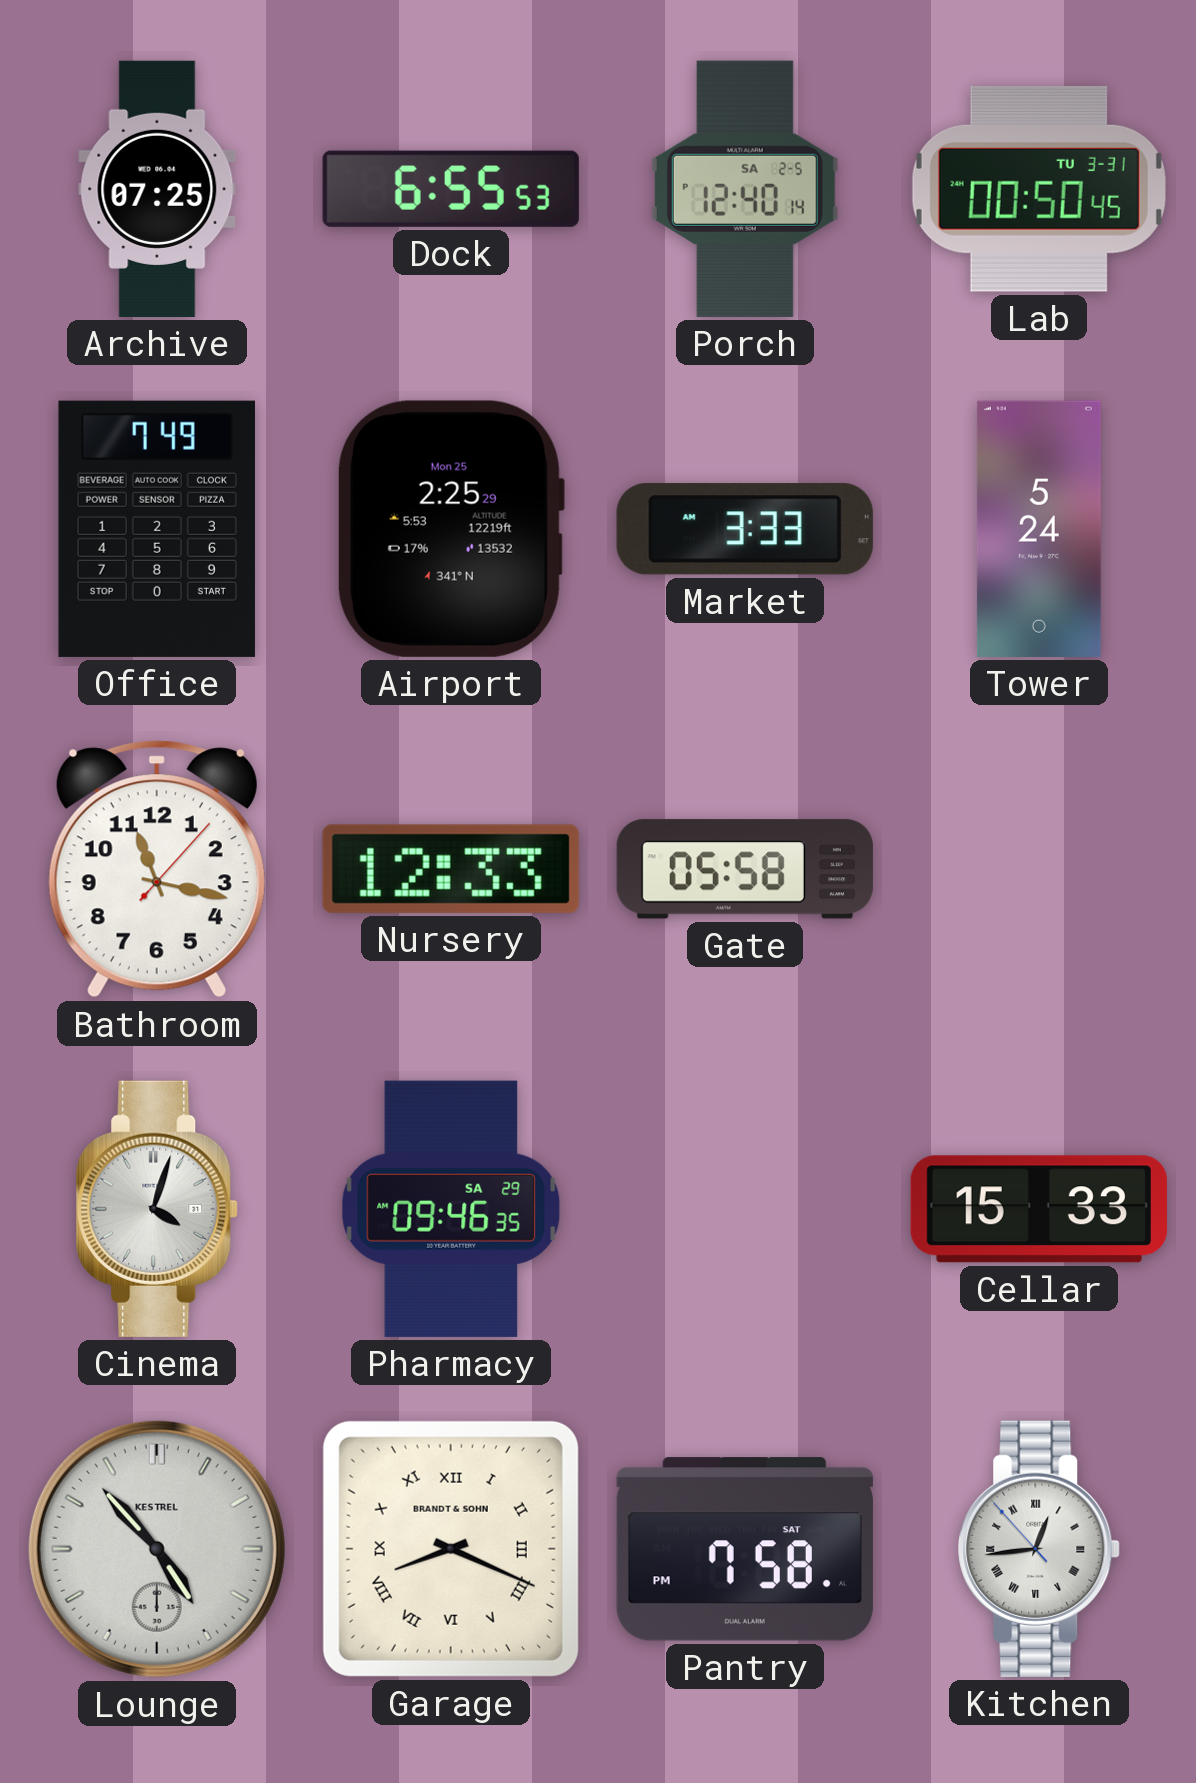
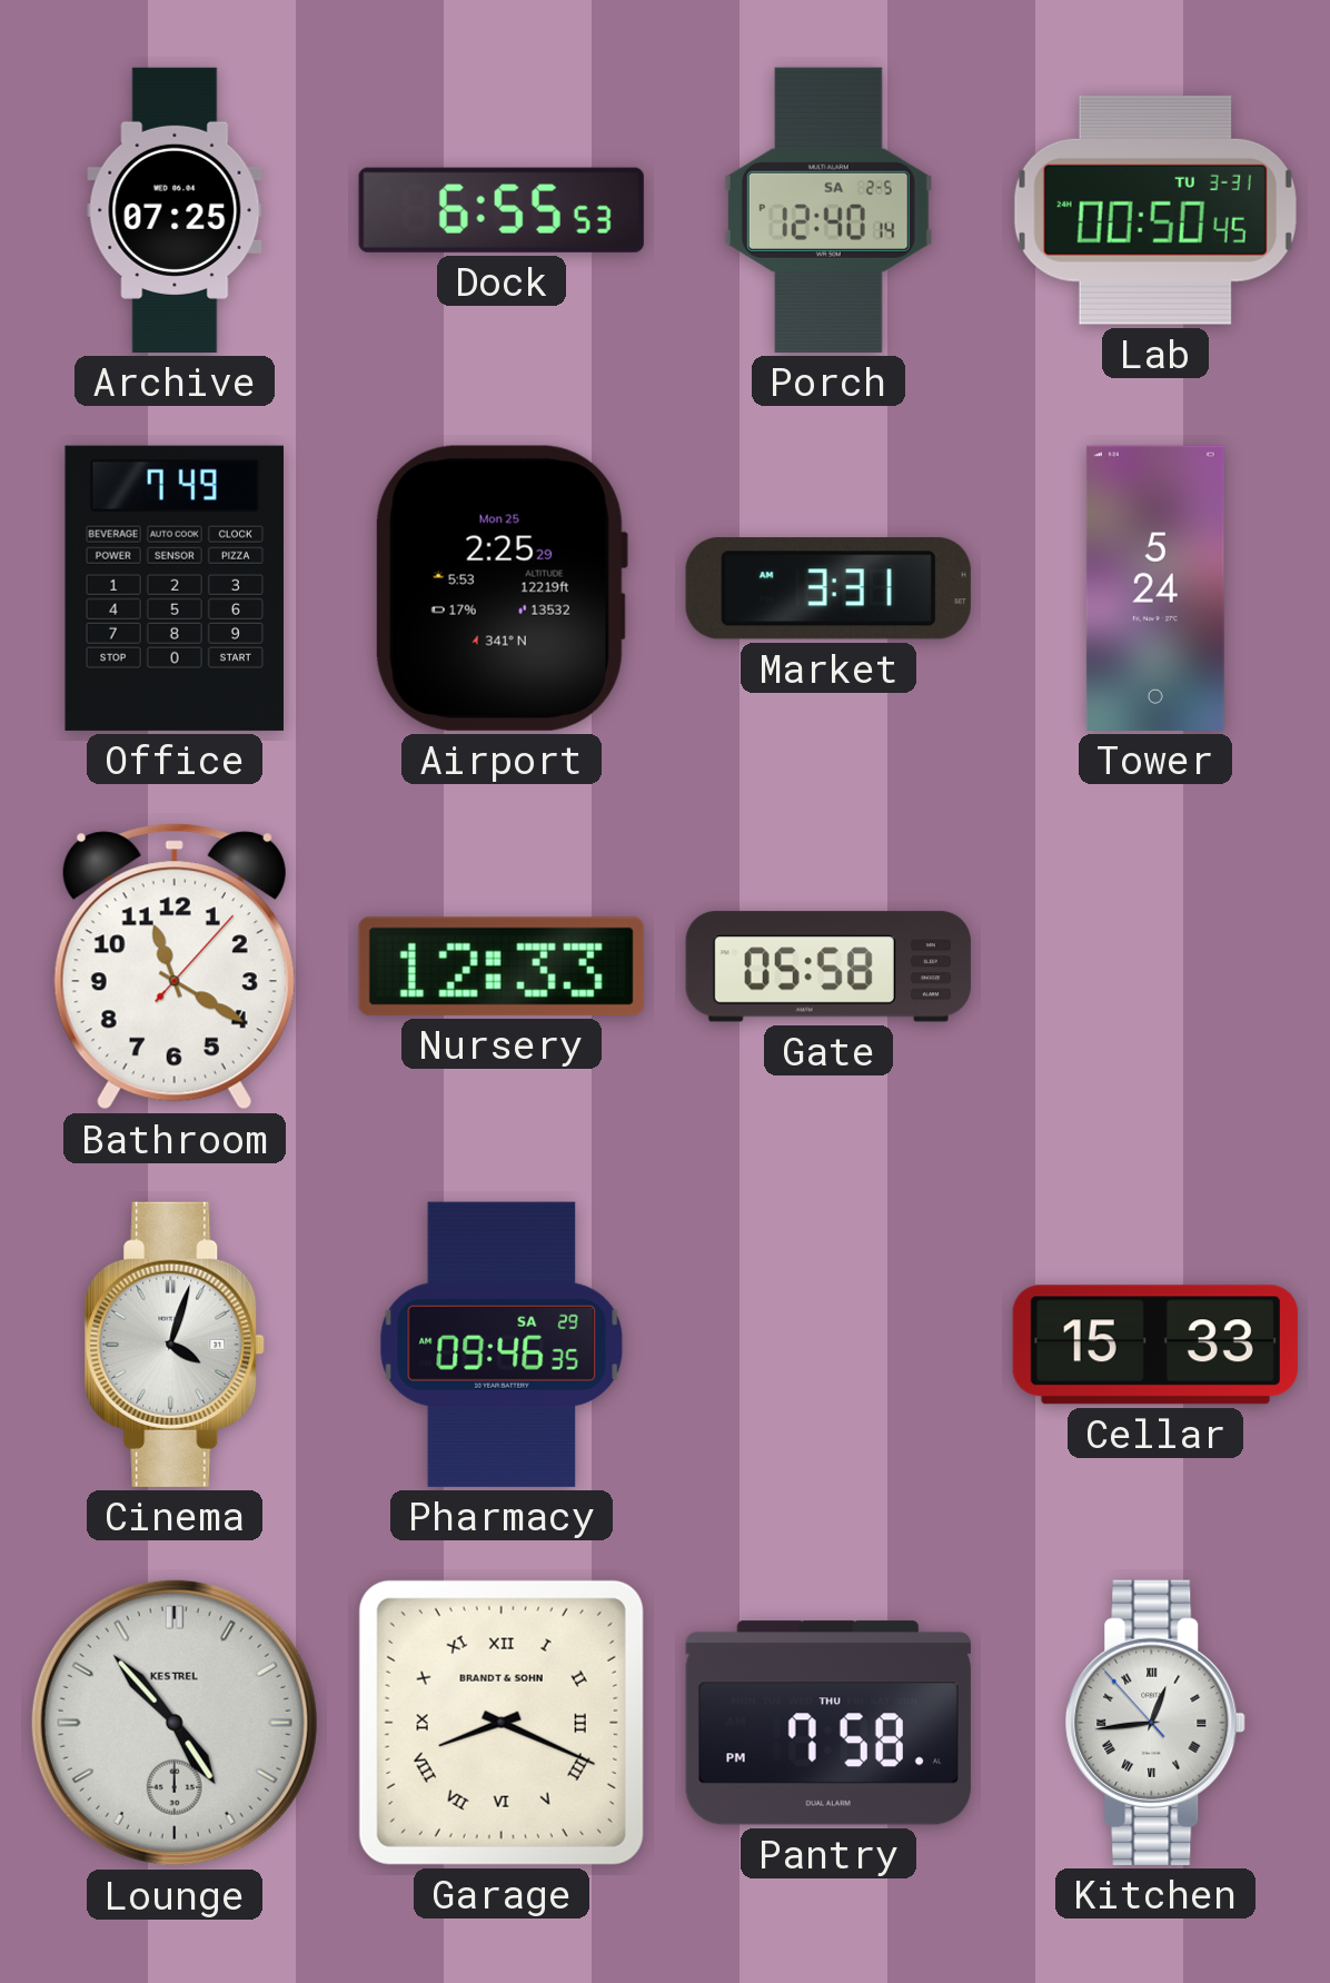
Market: 3:33 -> 3:31 (828, 588)
Bathroom: 11:17 -> 11:20 (175, 966)
Pantry date: SAT -> THU (828, 1723)
